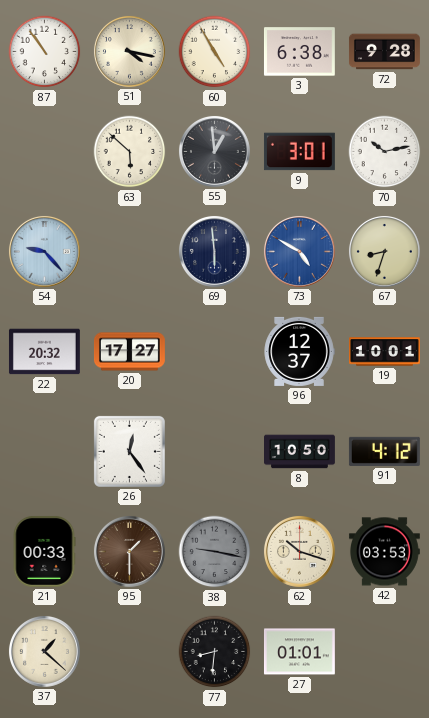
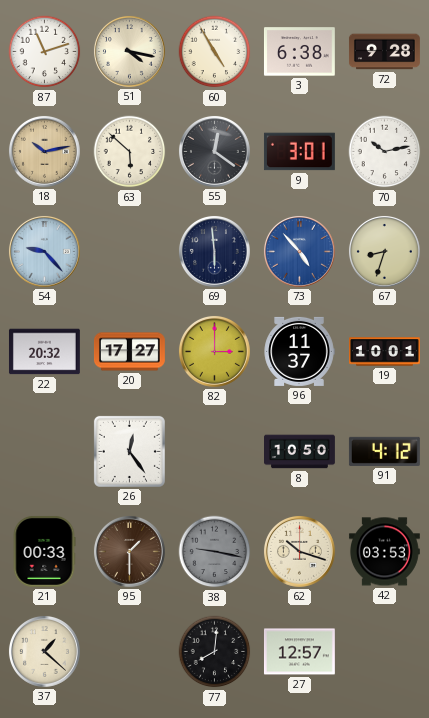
87: 10:54 -> 11:12 (45, 52)
18: none -> 10:13 (44, 151)
55: 12:59 -> 12:21 (214, 151)
73: 4:50 -> 4:53 (299, 251)
82: none -> 3:00 (214, 351)
96: 12:37 -> 11:37 (299, 351)
77: 8:31 -> 8:01 (215, 652)
27: 01:01 -> 12:57 (299, 652)
